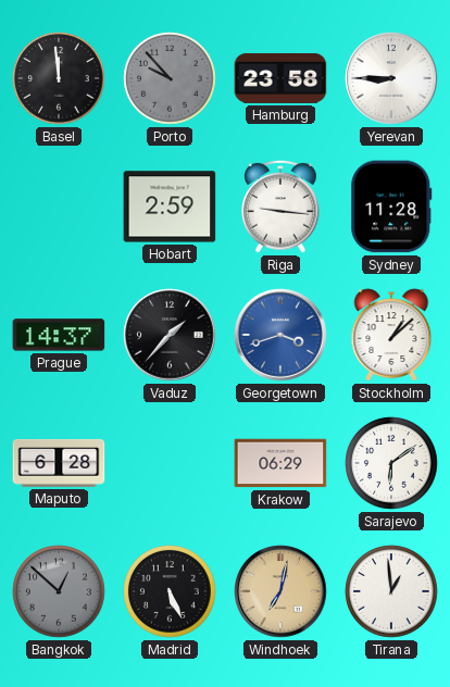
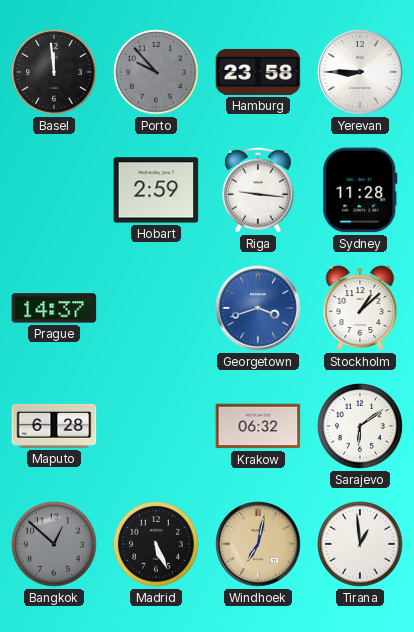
Vaduz: 1:37 -> none (170, 335)
Krakow: 06:29 -> 06:32 (258, 426)
